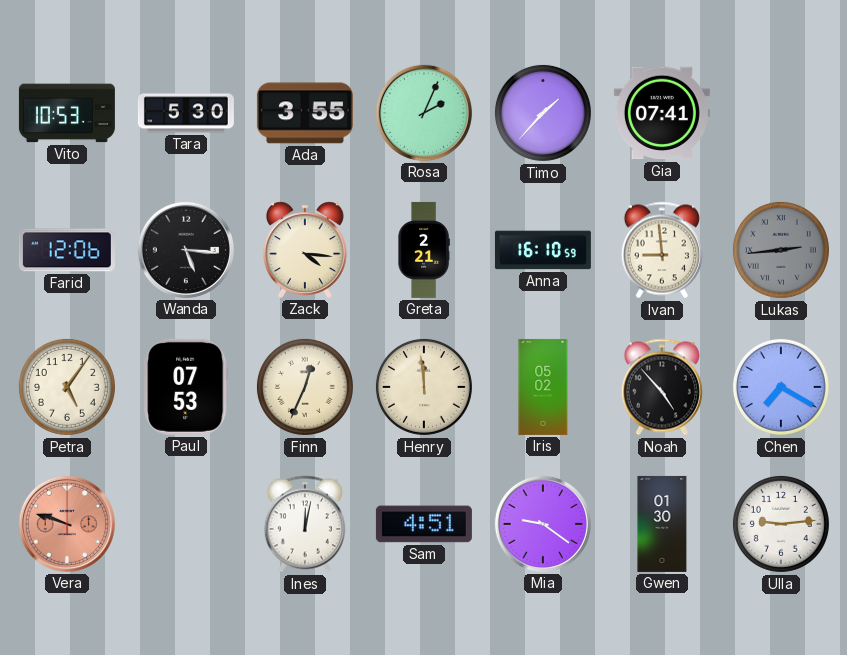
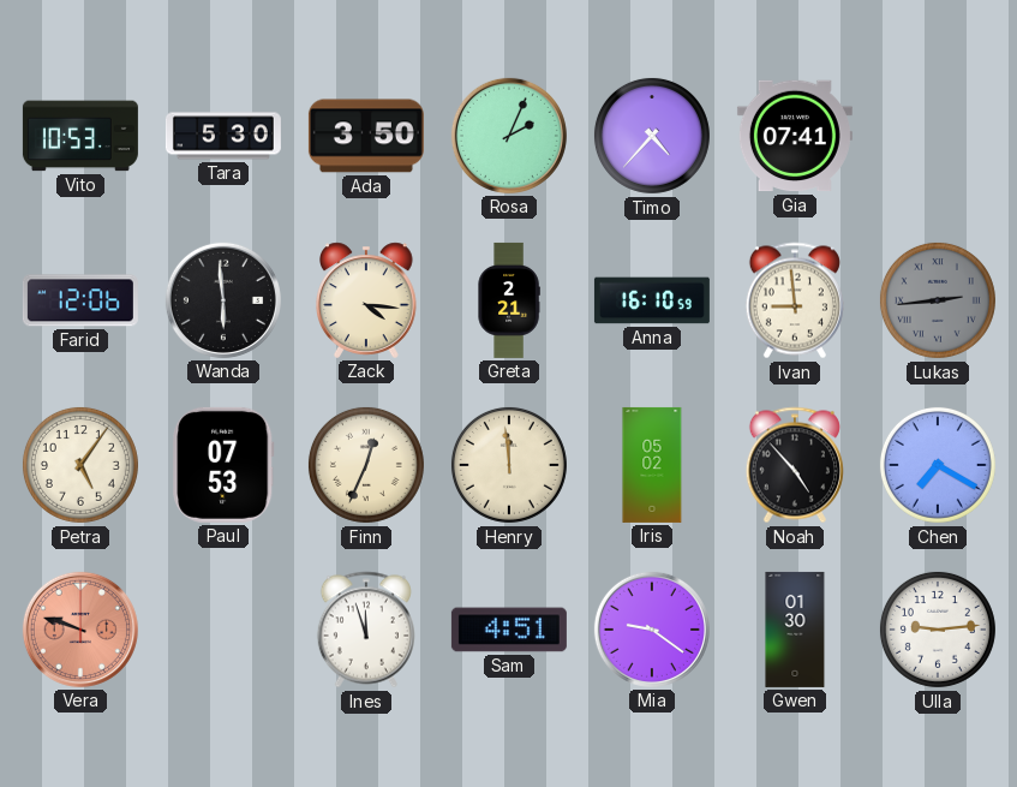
Ada: 3:55 -> 3:50 (366, 136)
Timo: 1:37 -> 4:37 (652, 136)
Wanda: 5:16 -> 5:59 (223, 300)
Ines: 12:02 -> 11:57 (366, 630)
